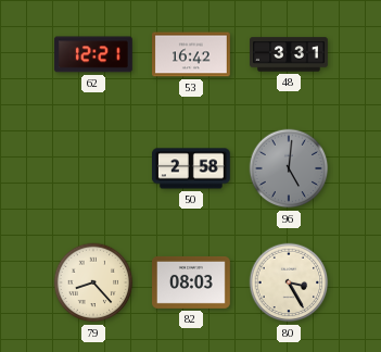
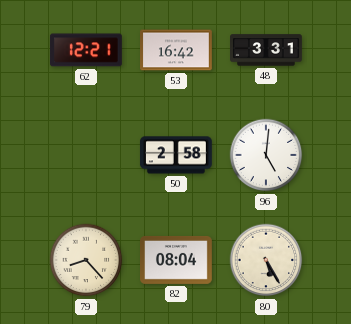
96 dial: grey -> white (266, 155)
82: 08:03 -> 08:04 (177, 260)
80: 3:25 -> 5:25 (266, 260)
